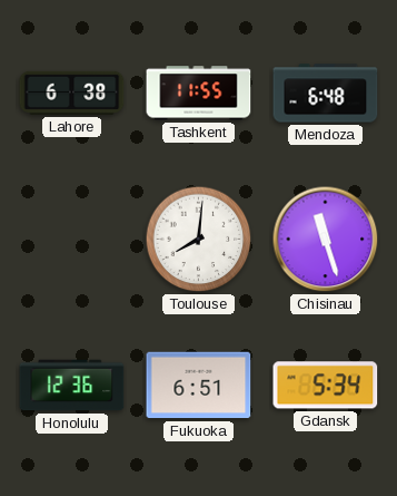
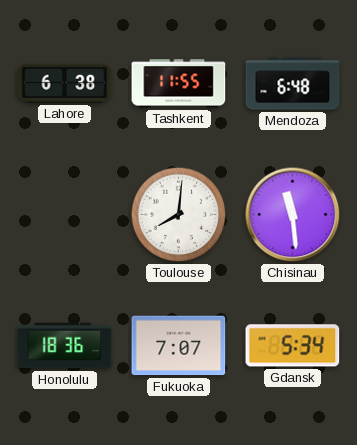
Chisinau: 11:27 -> 11:29 (293, 215)
Honolulu: 12:36 -> 18:36 (65, 346)
Fukuoka: 6:51 -> 7:07 (179, 346)
